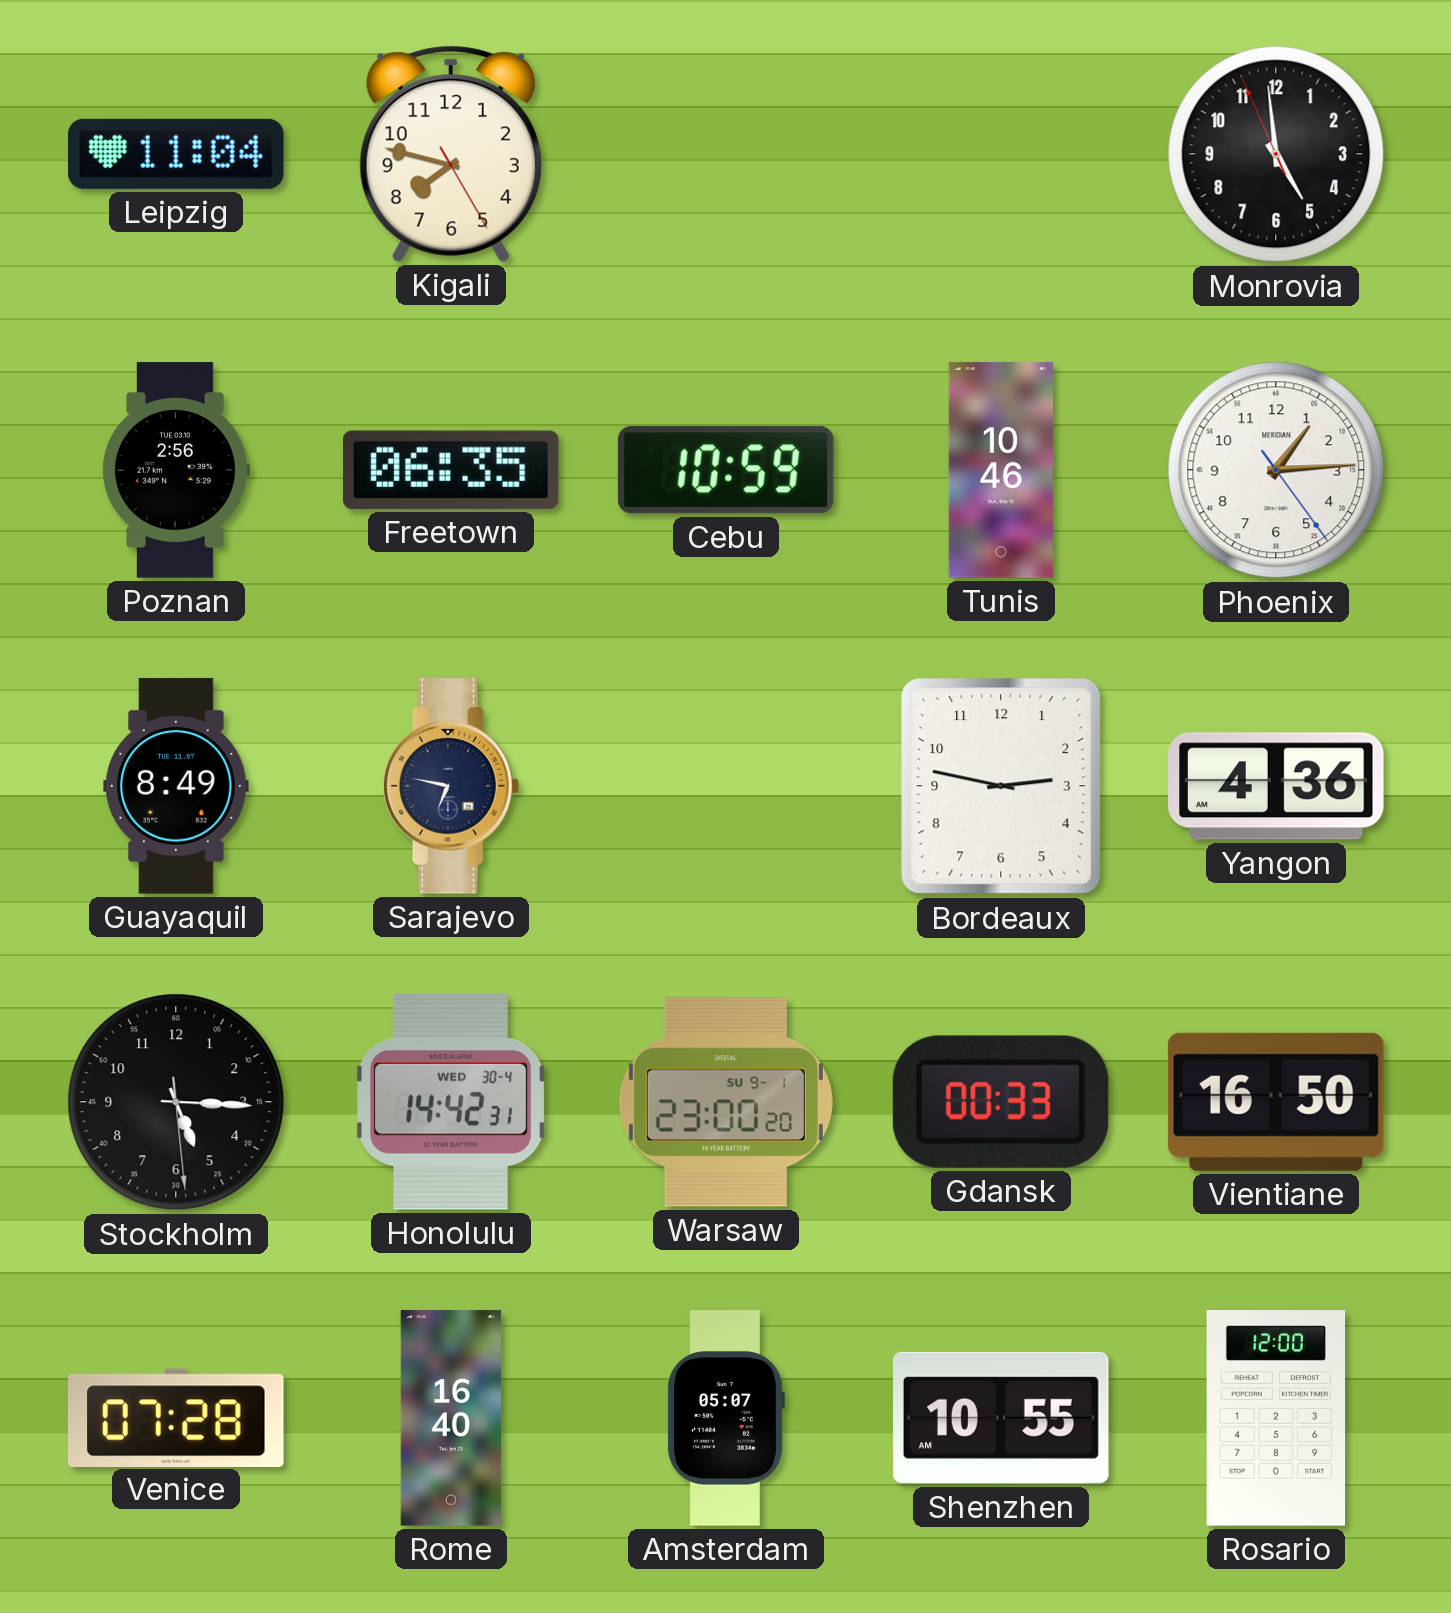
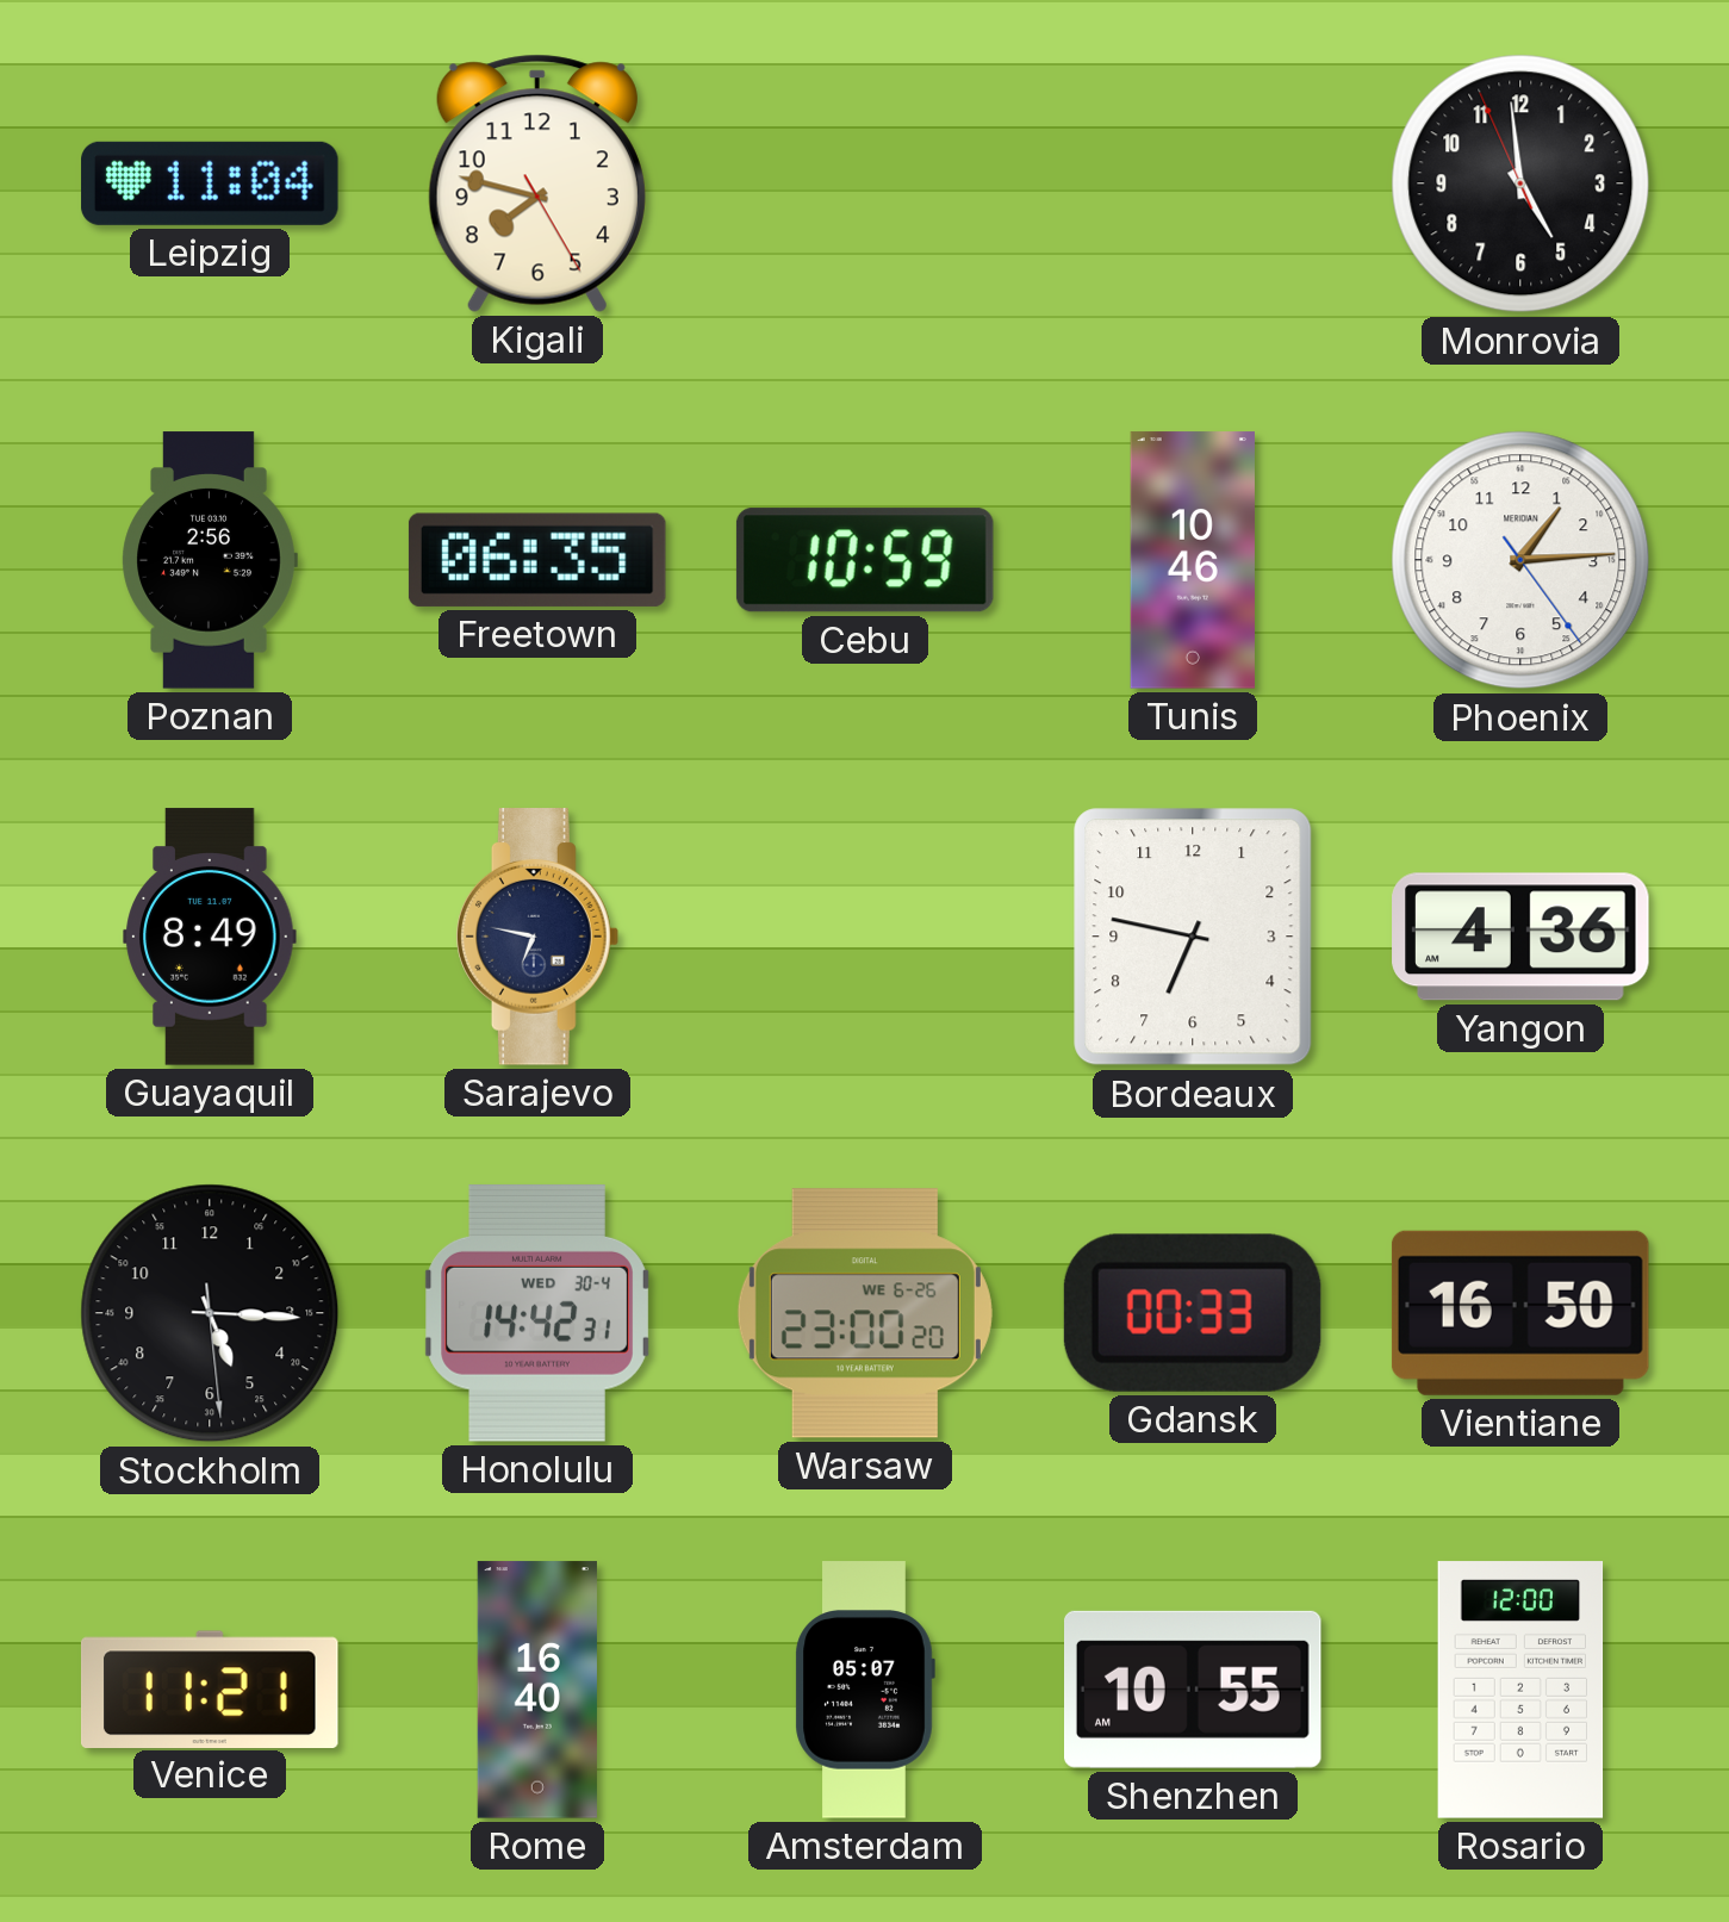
Bordeaux: 2:47 -> 6:47 (1193, 937)
Warsaw date: SU 9-1 -> WE 6-26 (865, 1313)
Venice: 07:28 -> 11:21 (210, 1688)
